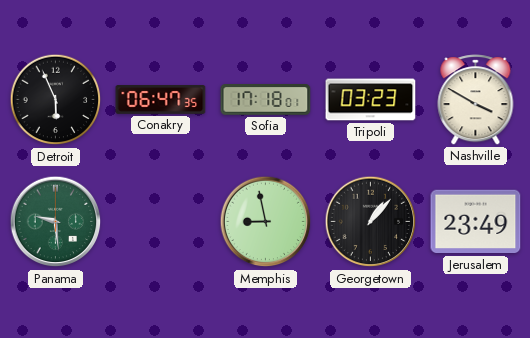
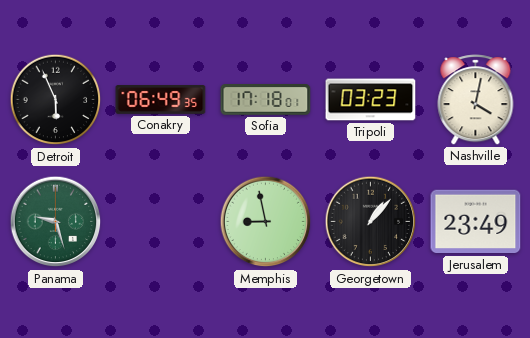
Conakry: 06:47 -> 06:49 (161, 100)
Nashville: 3:50 -> 4:02 (476, 100)
Panama: 9:29 -> 9:27 (56, 222)
